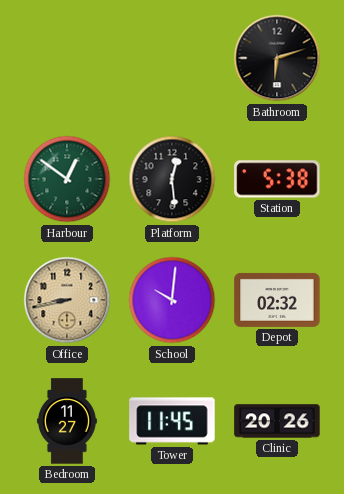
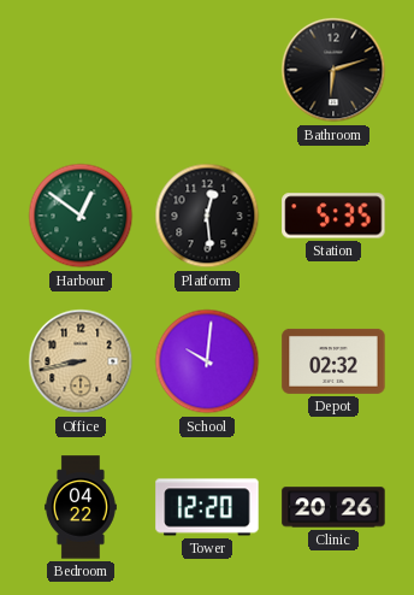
Station: 5:38 -> 5:35 (333, 216)
Bedroom: 11:27 -> 04:22 (81, 507)
Tower: 11:45 -> 12:20 (207, 507)
